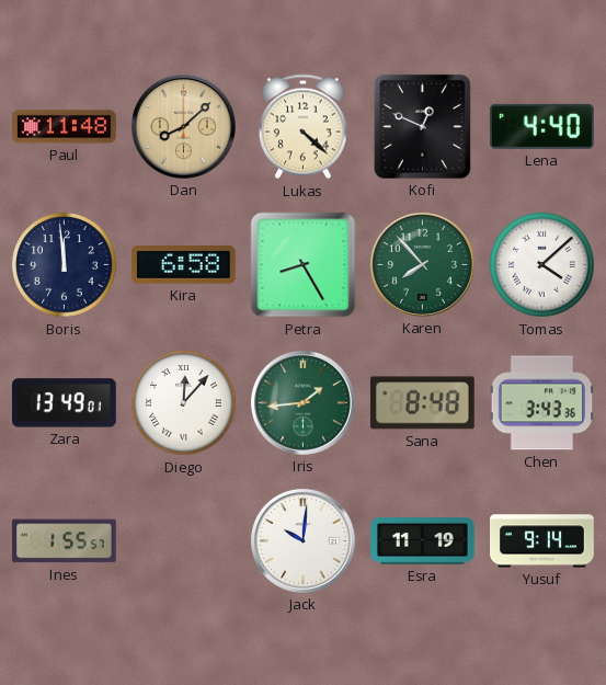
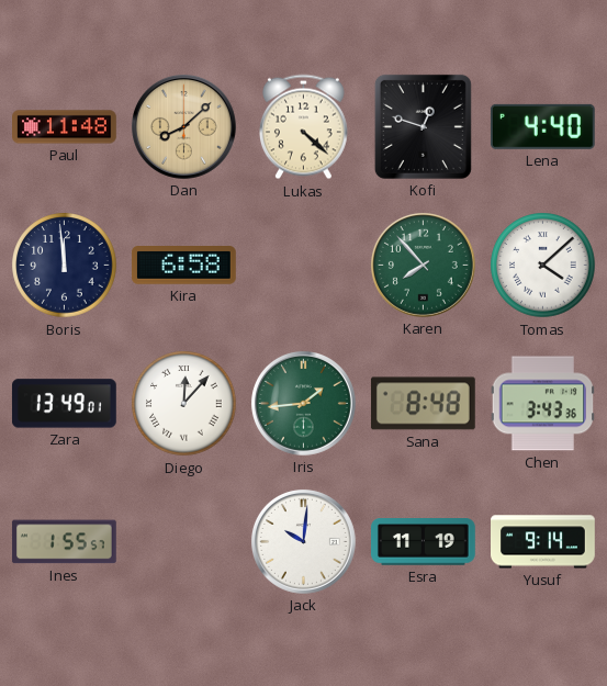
Kofi: 12:49 -> 12:48 (423, 126)
Petra: 8:25 -> none (304, 265)
